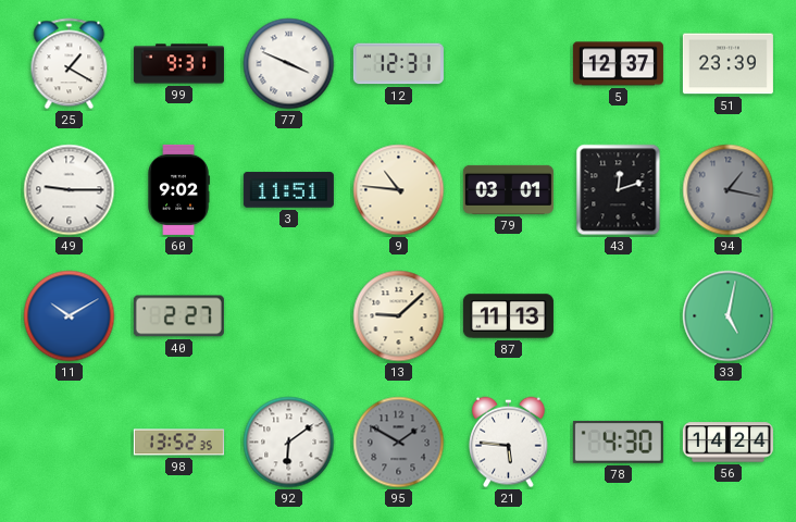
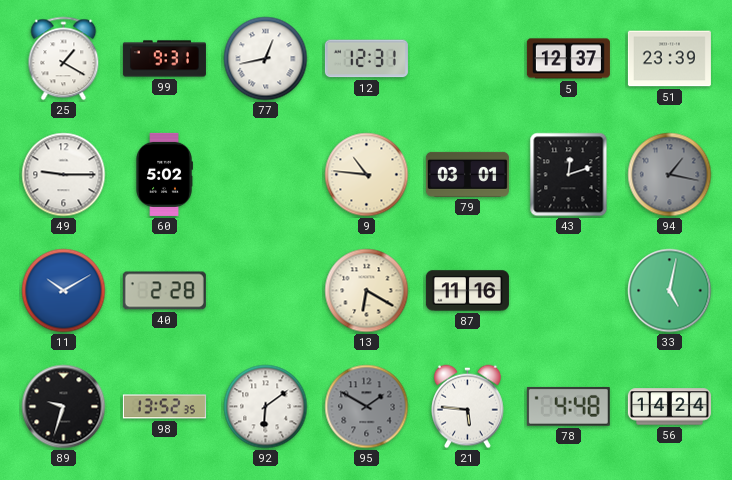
77: 3:49 -> 12:43 (266, 59)
60: 9:02 -> 5:02 (164, 174)
3: 11:51 -> none (288, 190)
40: 2:27 -> 2:28 (164, 291)
13: 9:08 -> 6:20 (367, 291)
87: 11:13 -> 11:16 (467, 291)
89: none -> 9:33 (64, 407)
78: 4:30 -> 4:48 (568, 406)
